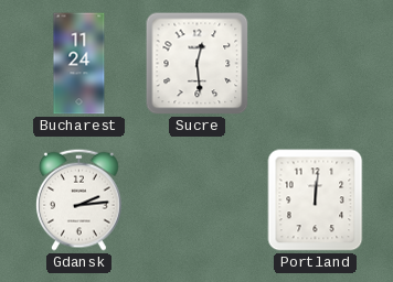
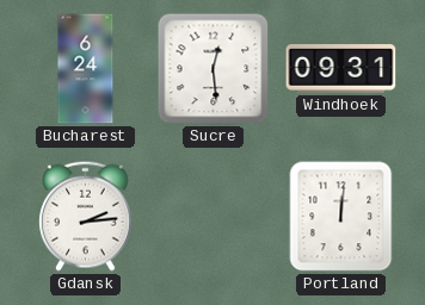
Bucharest: 11:24 -> 6:24 (86, 69)
Windhoek: none -> 09:31 (341, 69)
